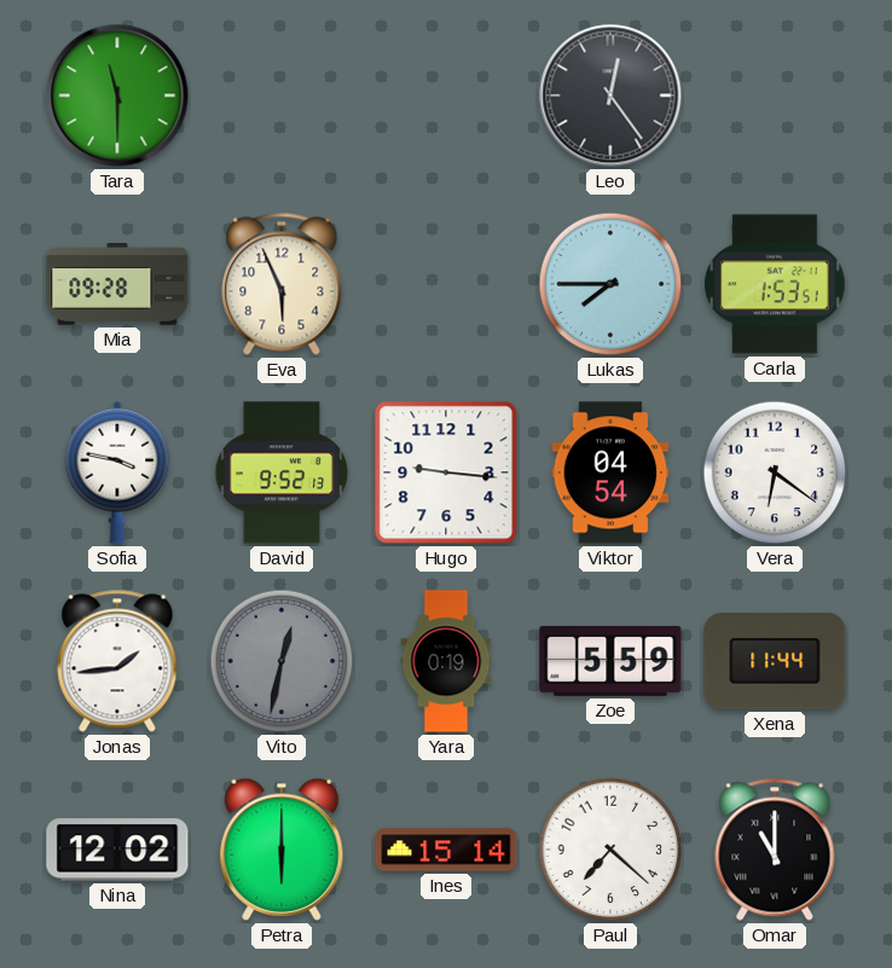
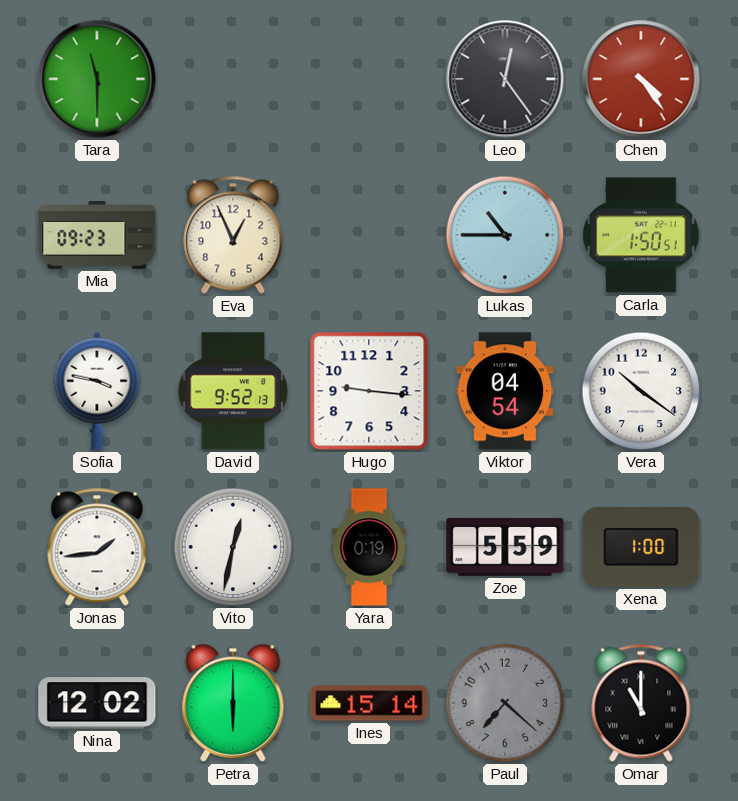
Chen: none -> 4:24 (641, 79)
Mia: 09:28 -> 09:23 (97, 236)
Eva: 5:56 -> 12:56 (233, 235)
Lukas: 7:45 -> 10:45 (505, 235)
Carla: 1:53 -> 1:50 (642, 235)
Vera: 6:21 -> 10:21 (641, 391)
Vito dial: grey -> white (233, 547)
Xena: 11:44 -> 1:00 (641, 547)
Paul dial: white -> grey (505, 703)
